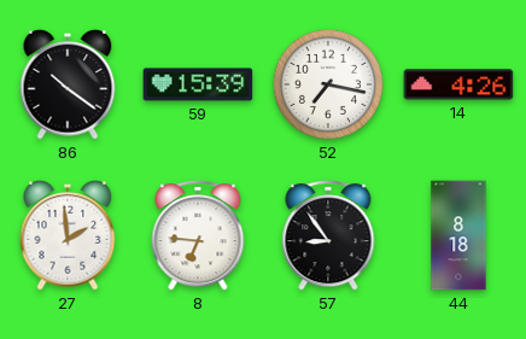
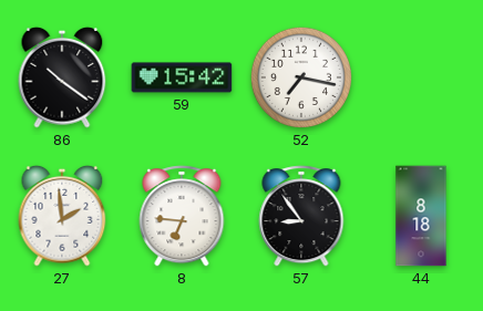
59: 15:39 -> 15:42 (182, 77)
14: 4:26 -> none (458, 84)
